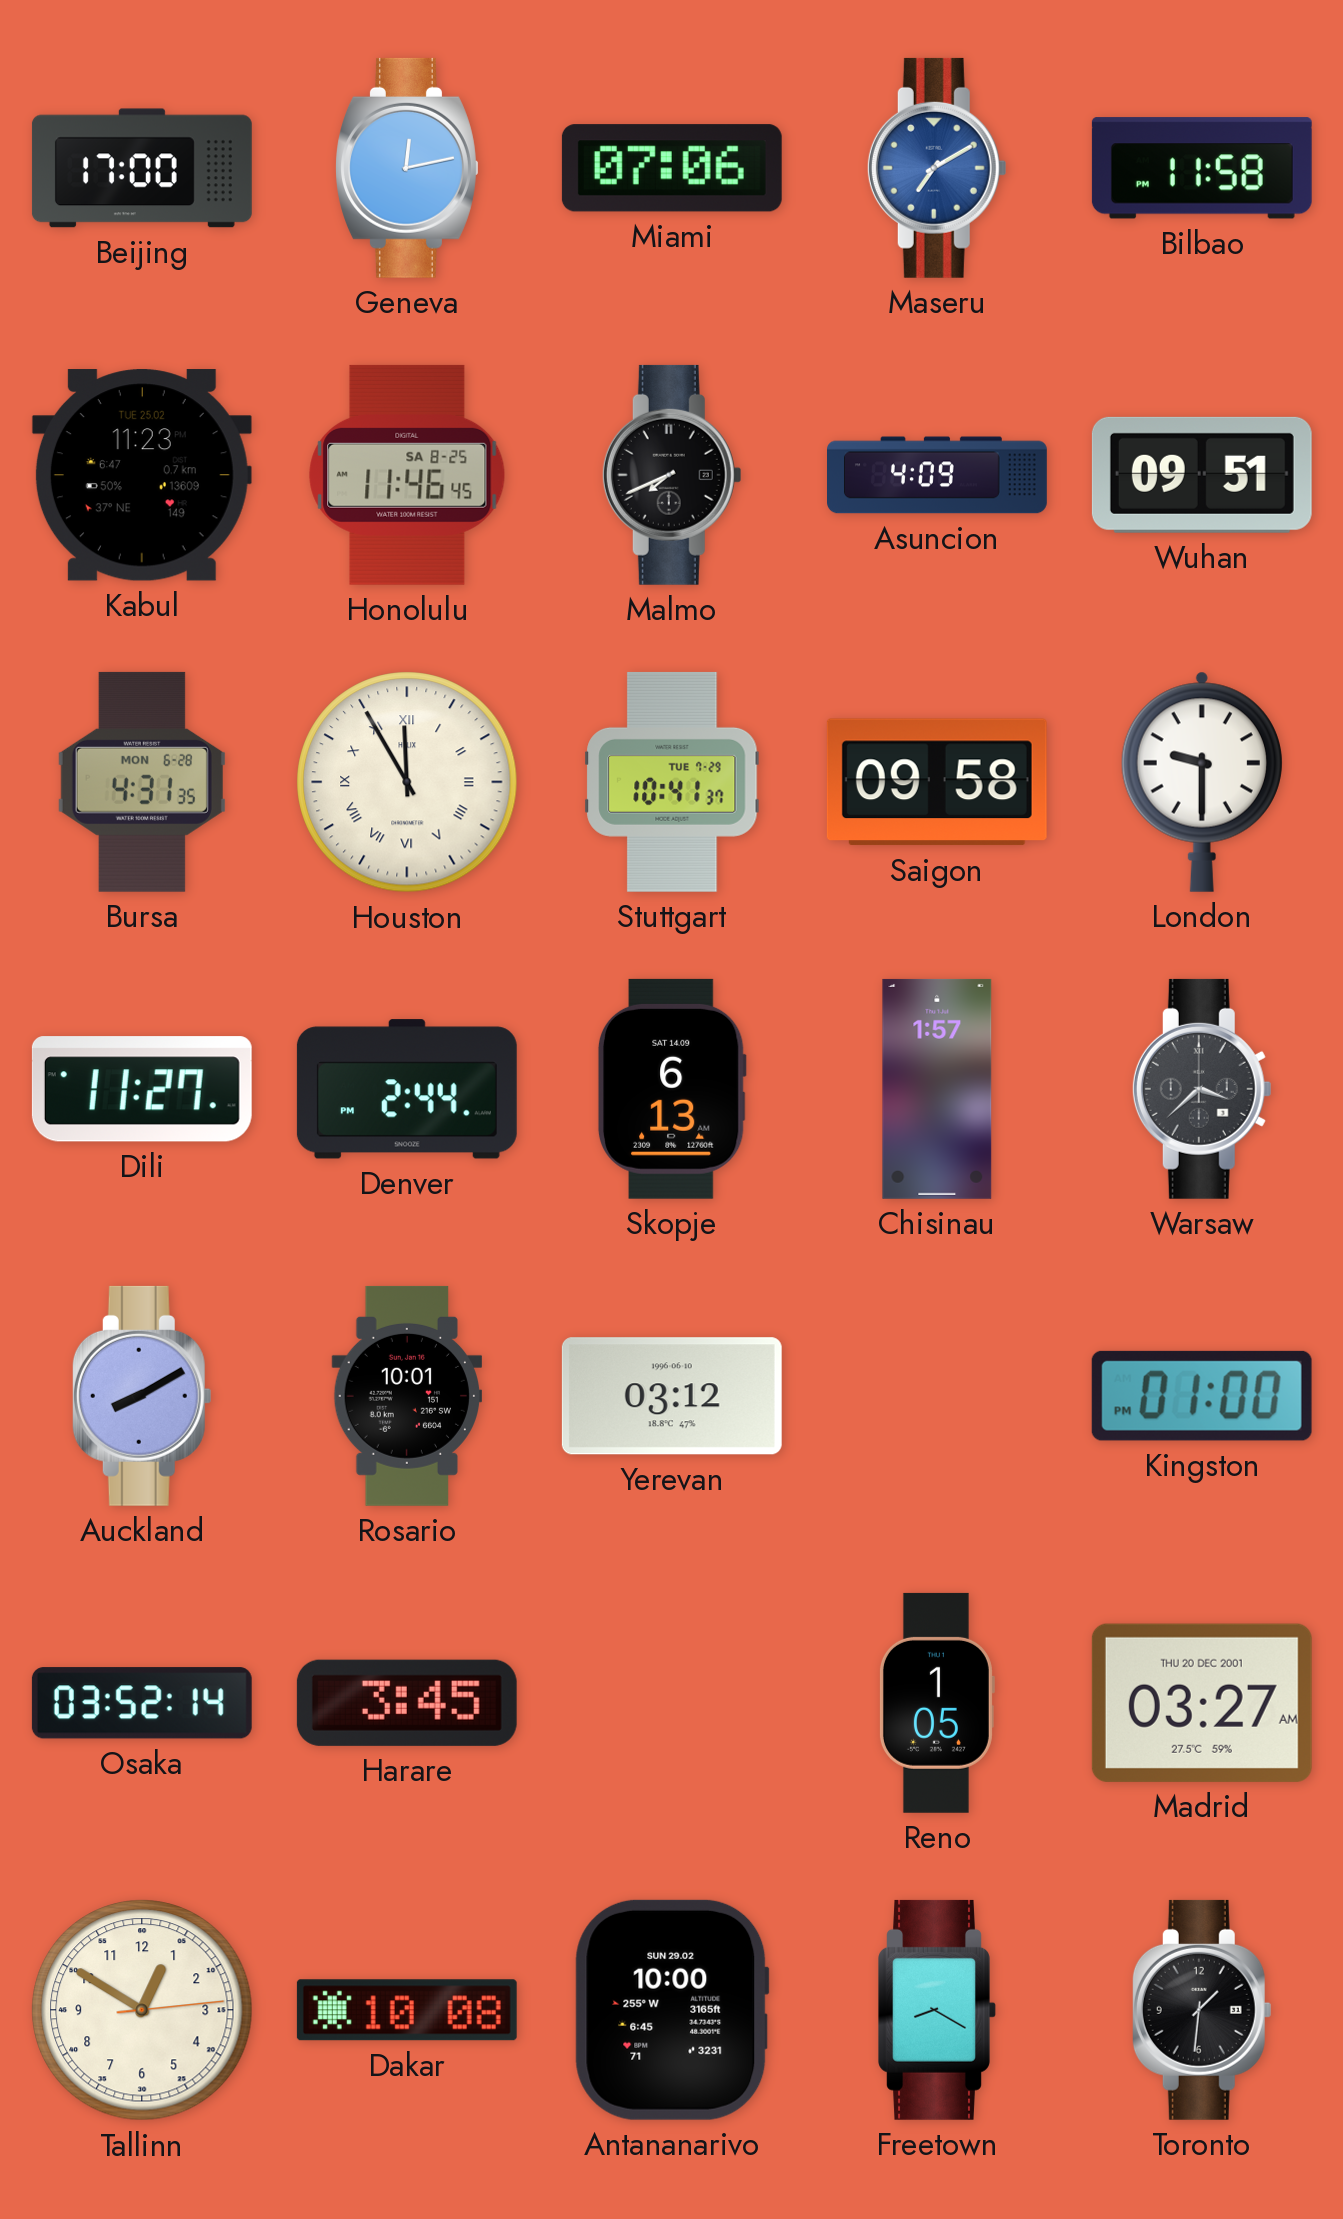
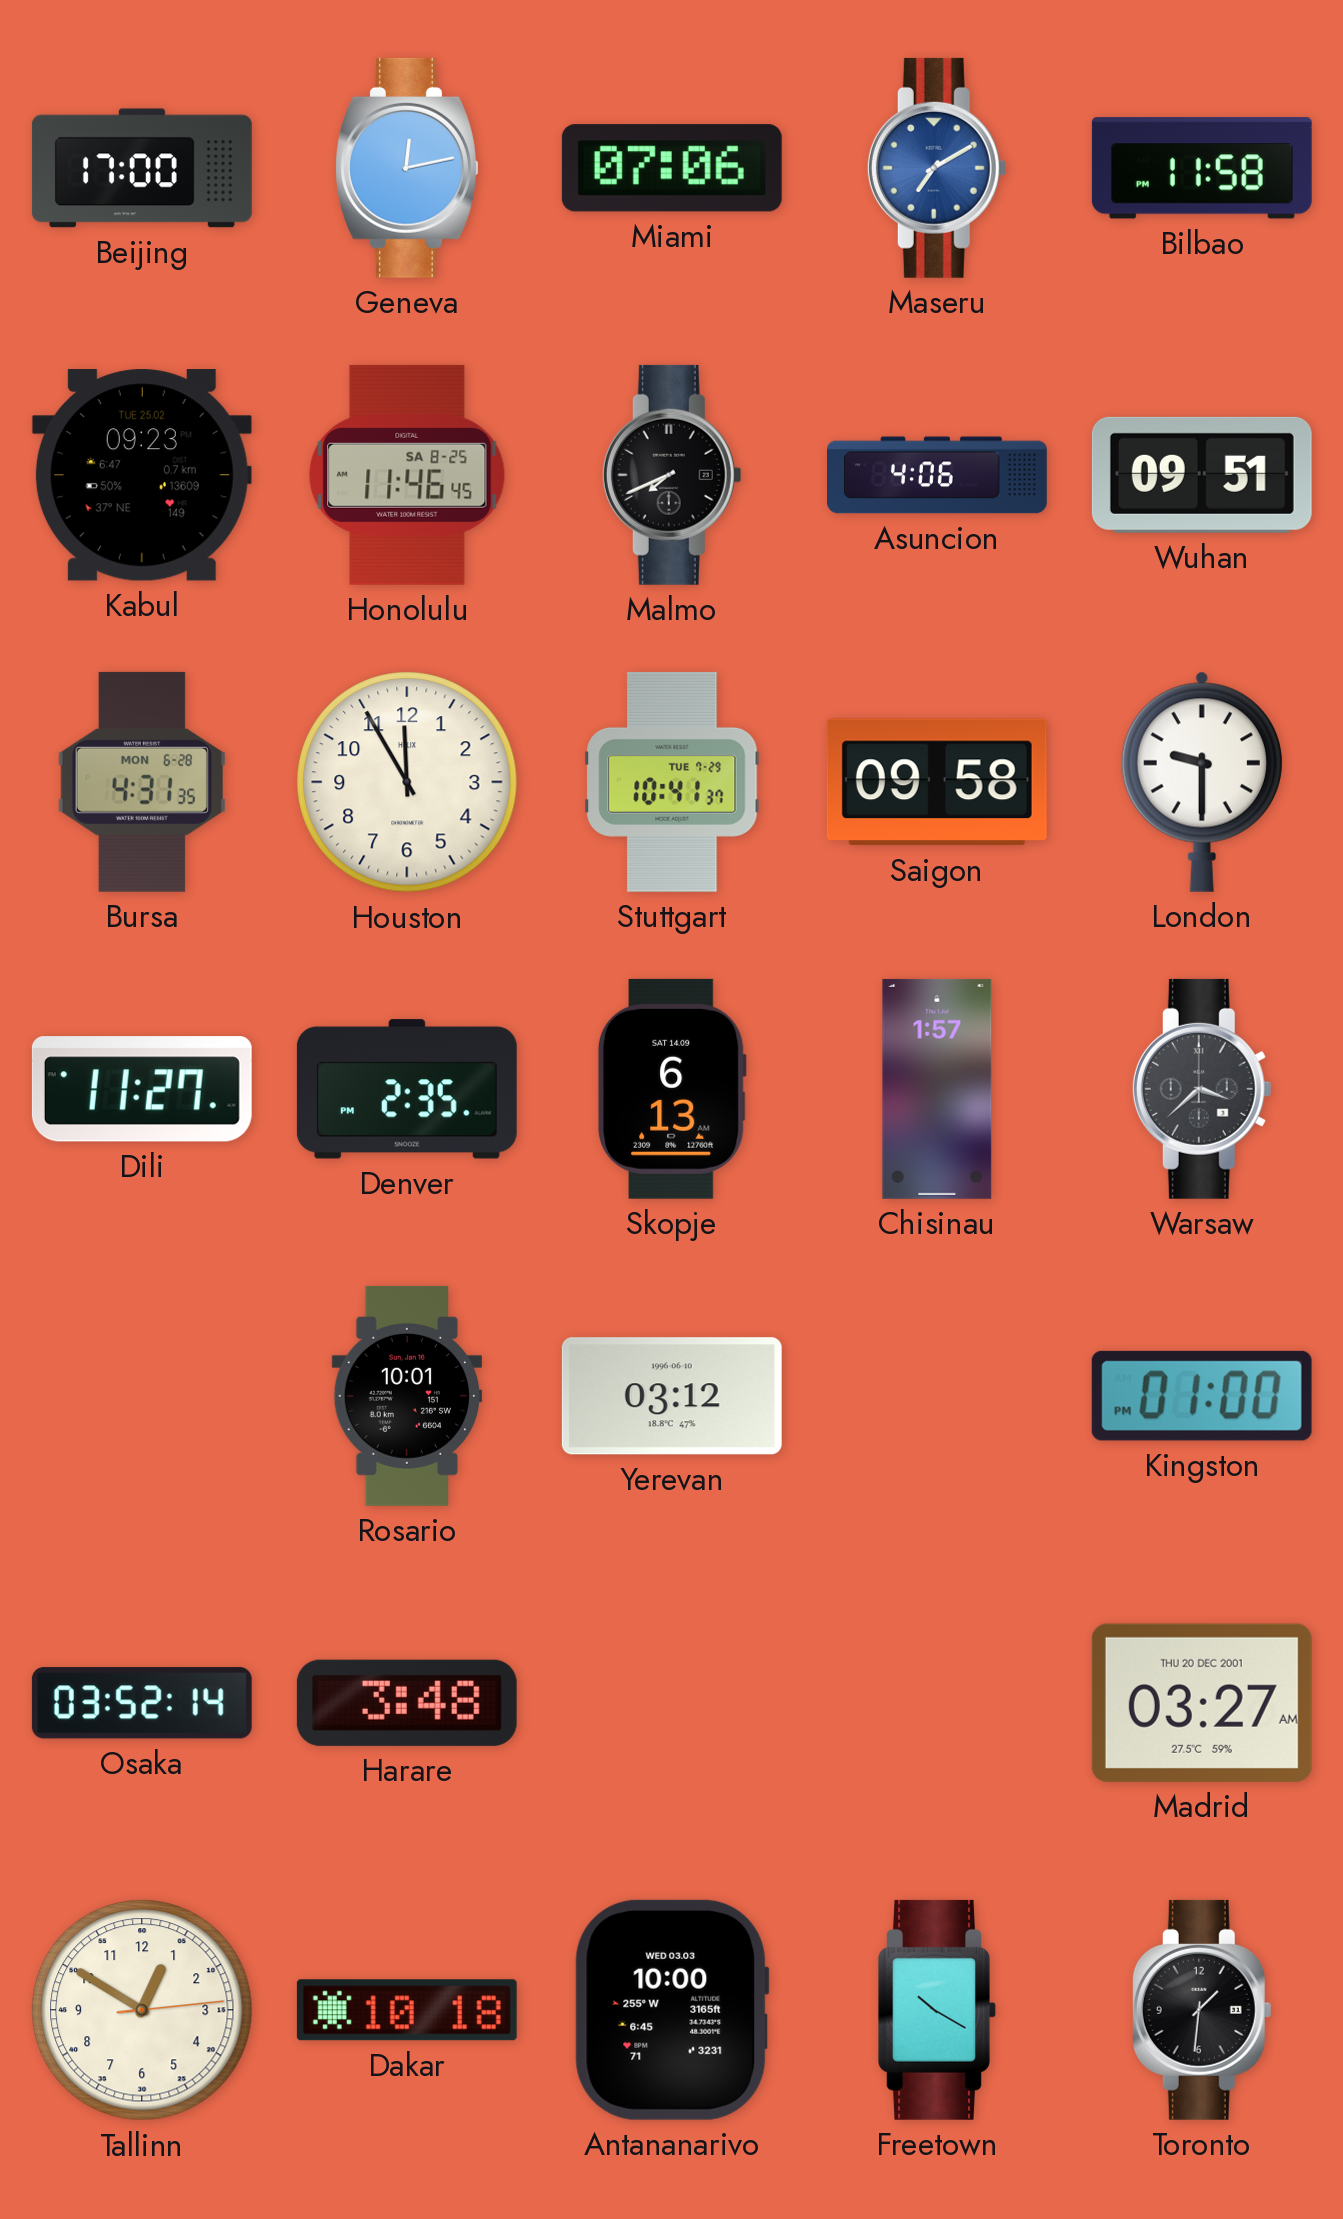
Kabul: 11:23 -> 09:23 (142, 475)
Asuncion: 4:09 -> 4:06 (938, 475)
Houston numerals: Roman -> Arabic (407, 782)
Denver: 2:44 -> 2:35 (407, 1089)
Auckland: 8:10 -> none (142, 1396)
Harare: 3:45 -> 3:48 (407, 1703)
Reno: 1:05 -> none (936, 1703)
Dakar: 10:08 -> 10:18 (407, 2010)
Antananarivo date: SUN 29.02 -> WED 03.03 (672, 2010)
Freetown: 8:20 -> 10:20 (937, 2010)
